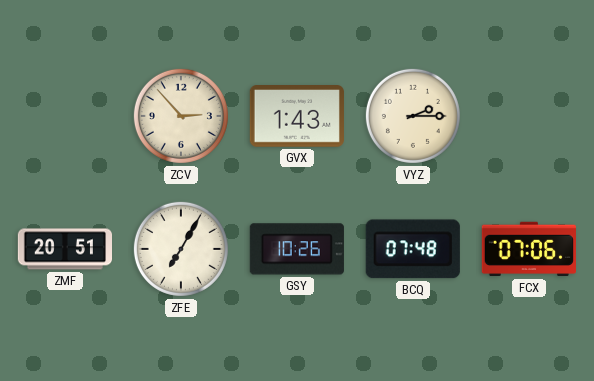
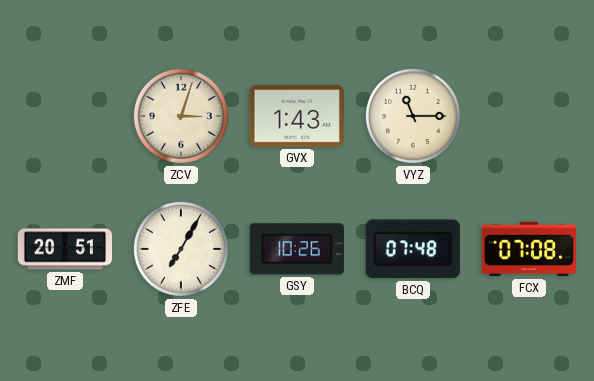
ZCV: 2:53 -> 3:03 (181, 116)
VYZ: 2:15 -> 11:15 (413, 116)
FCX: 07:06 -> 07:08 (529, 249)
